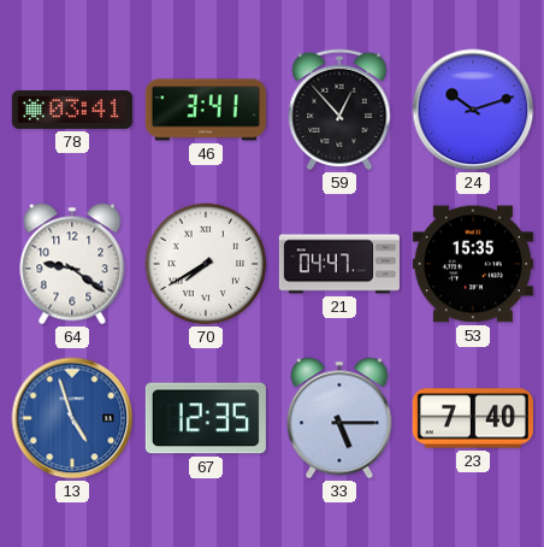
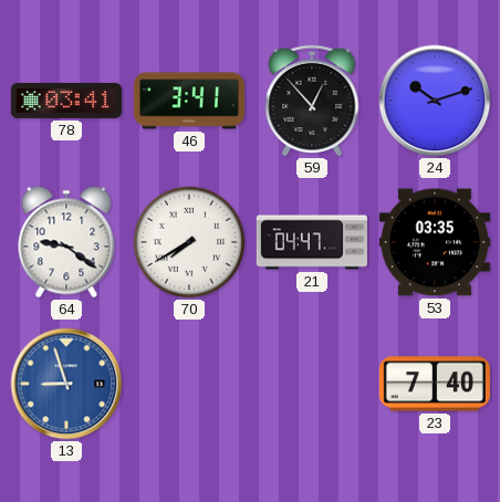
53: 15:35 -> 03:35 (435, 242)
13: 4:57 -> 8:57 (66, 384)
67: 12:35 -> none (206, 418)
33: 5:15 -> none (339, 418)
